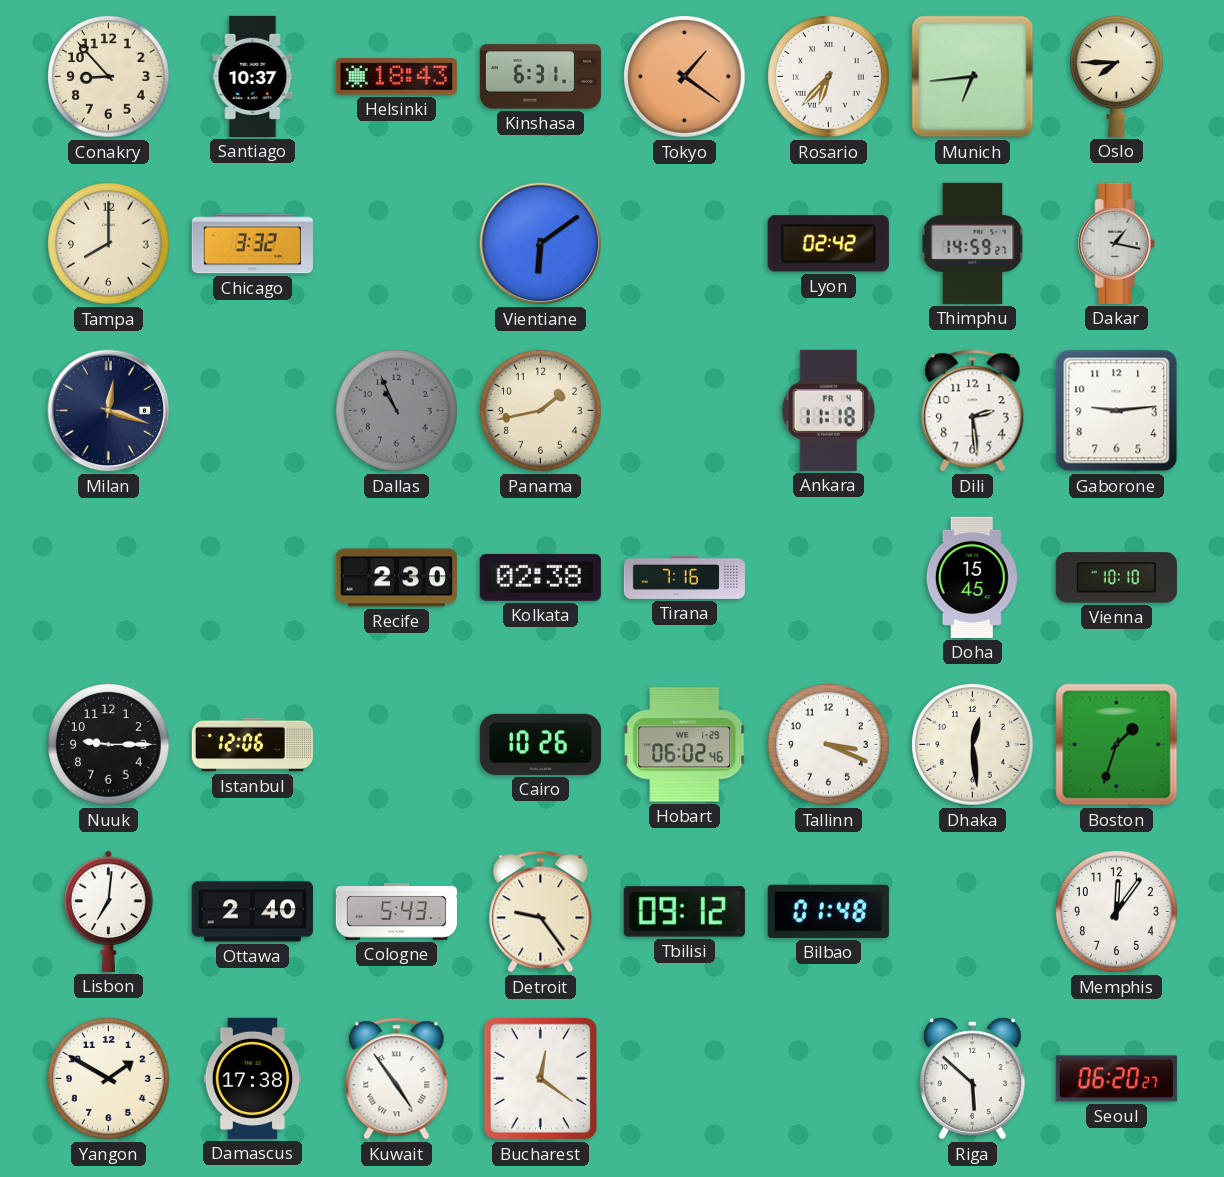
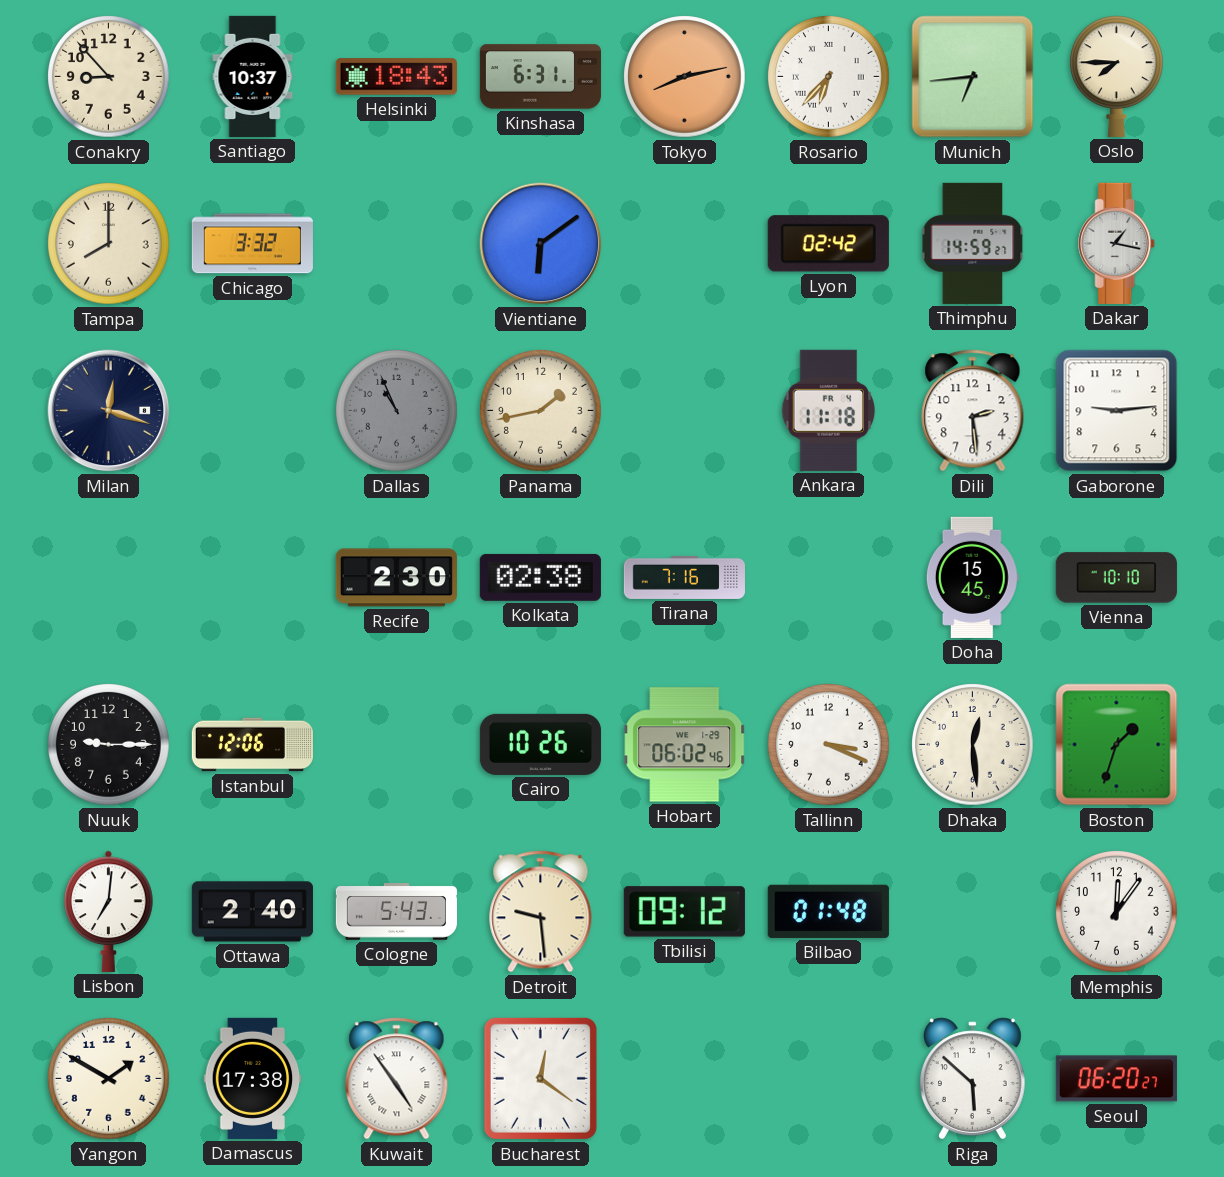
Tokyo: 1:21 -> 8:13 (685, 77)
Detroit: 9:24 -> 9:29 (541, 912)
